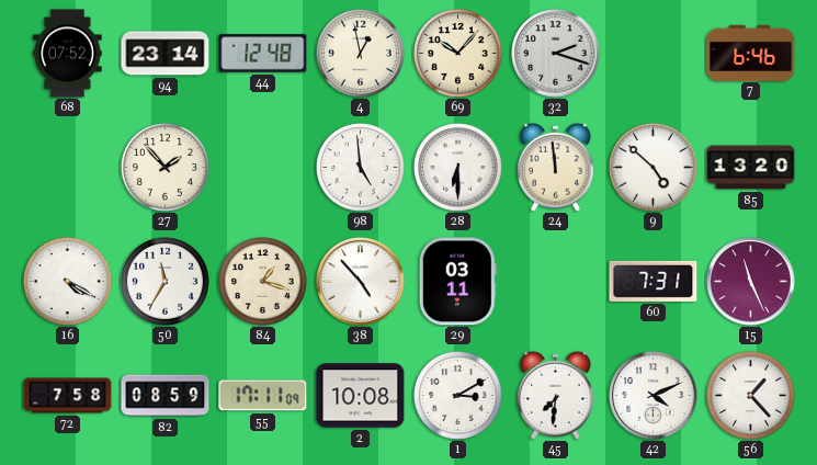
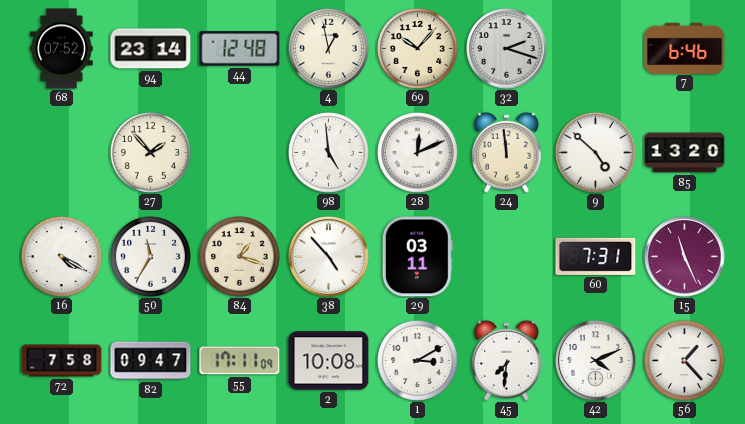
28: 6:30 -> 12:11 (418, 153)
82: 08:59 -> 09:47 (151, 361)
